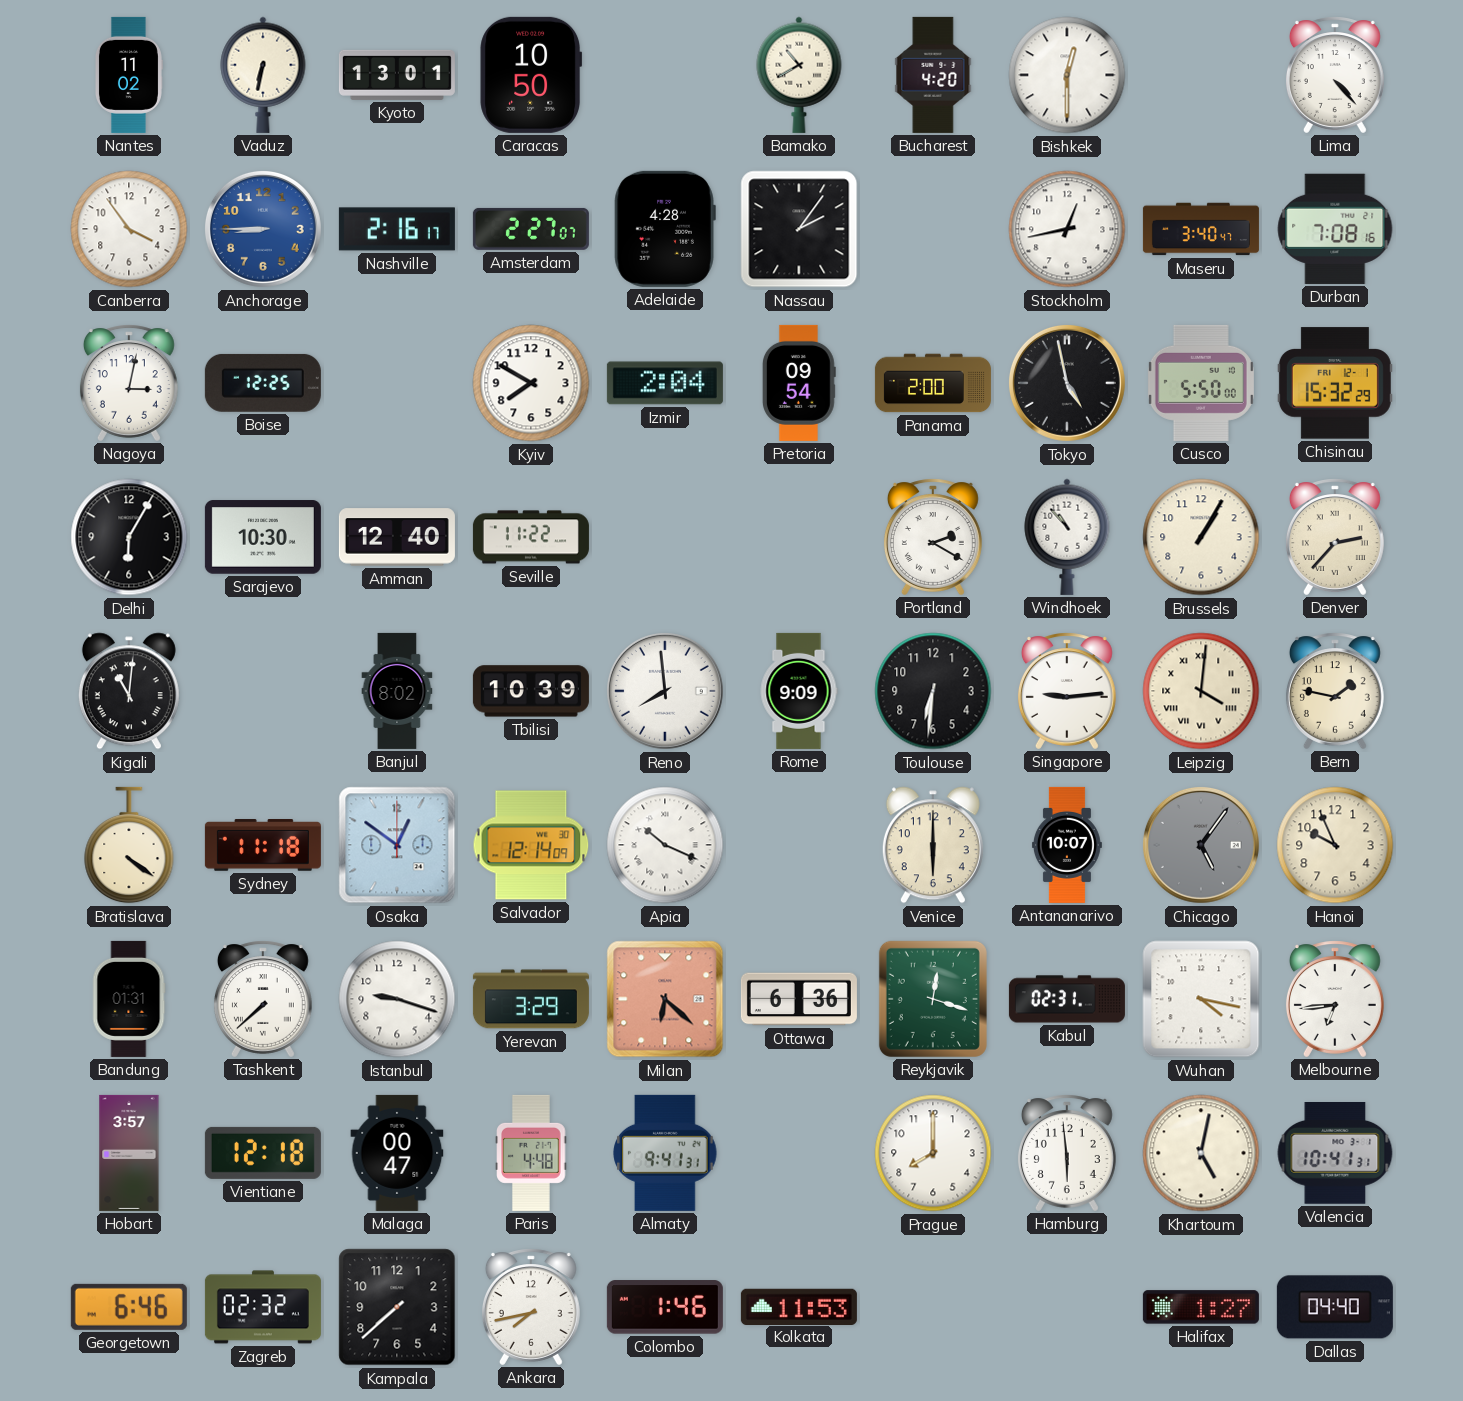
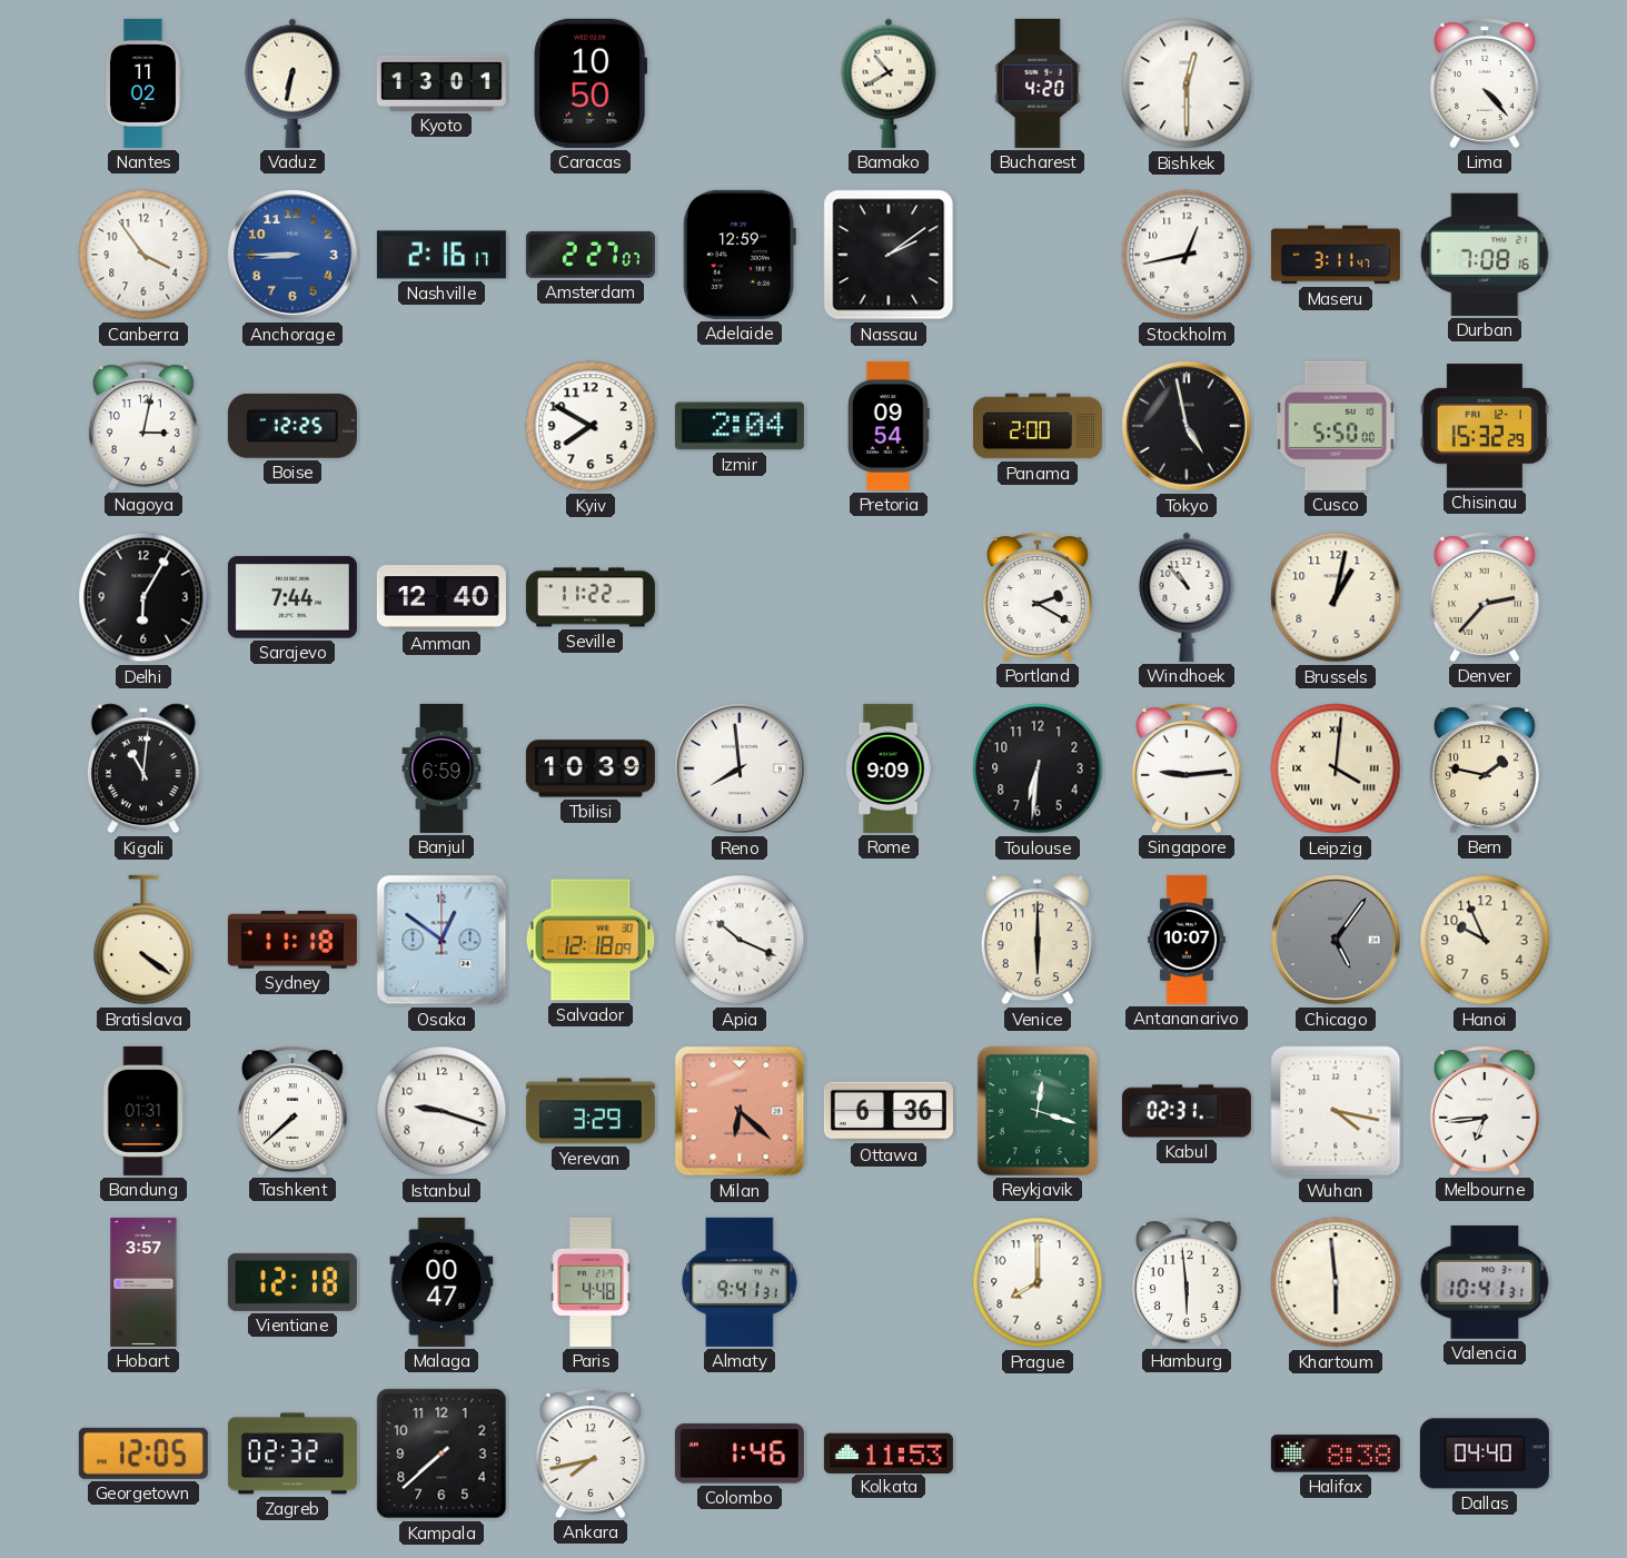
Adelaide: 4:28 -> 12:59 (740, 255)
Nassau: 2:06 -> 2:09 (889, 255)
Maseru: 3:40 -> 3:11 (1336, 255)
Sarajevo: 10:30 -> 7:44 (292, 597)
Brussels: 1:05 -> 1:02 (1336, 597)
Banjul: 8:02 -> 6:59 (442, 768)
Salvador: 12:14 -> 12:18 (591, 940)
Khartoum: 5:02 -> 5:59 (1336, 1282)
Georgetown: 6:46 -> 12:05 (143, 1453)
Halifax: 1:27 -> 8:38 (1336, 1453)
